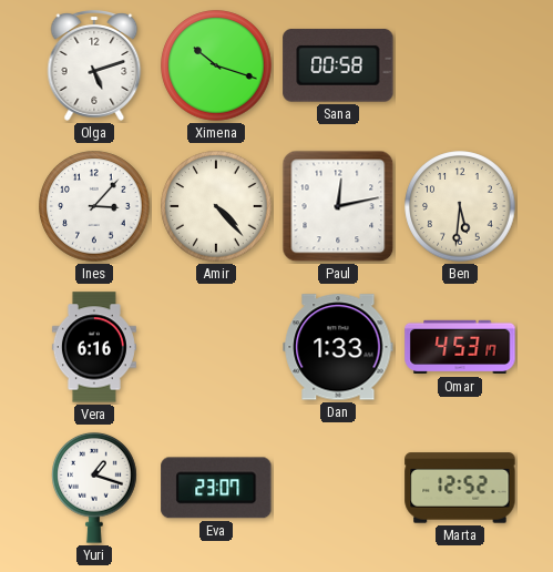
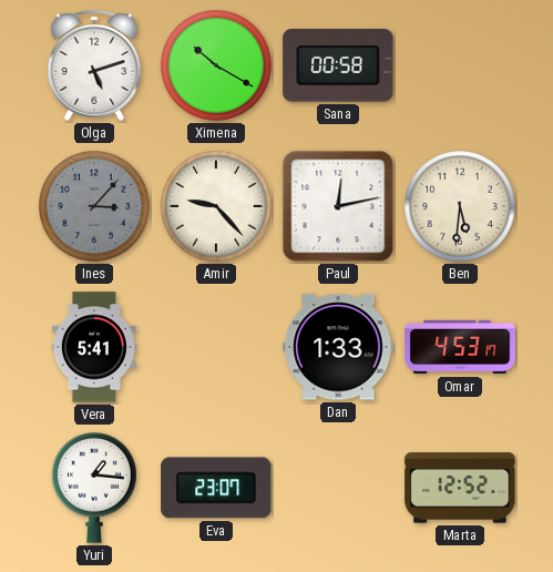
Ximena: 10:18 -> 10:20 (216, 65)
Ines dial: white -> grey (94, 206)
Amir: 4:23 -> 9:23 (216, 206)
Vera: 6:16 -> 5:41 (94, 347)
Yuri: 1:18 -> 1:16 (94, 488)
